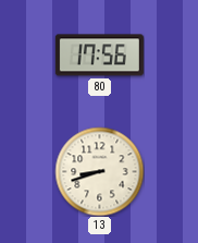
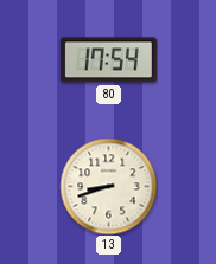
80: 17:56 -> 17:54 (108, 60)
